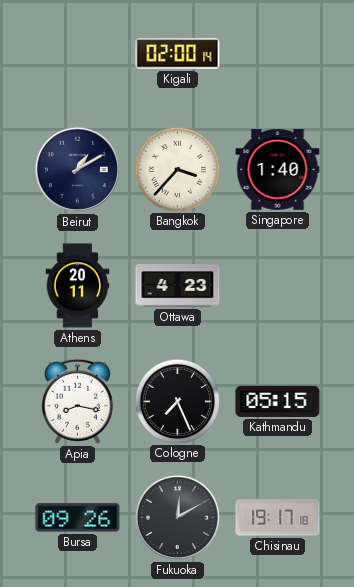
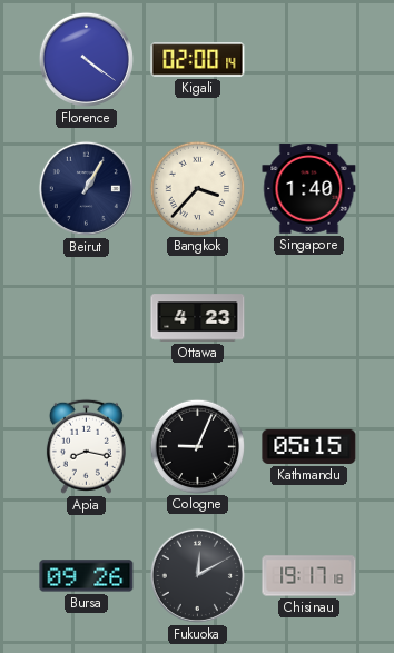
Florence: none -> 4:21 (86, 59)
Beirut: 1:10 -> 1:05 (86, 188)
Athens: 20:11 -> none (78, 286)
Cologne: 7:26 -> 9:04 (197, 446)
